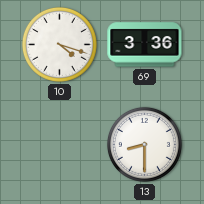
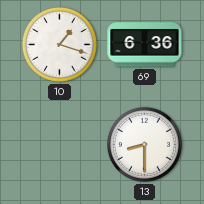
10: 4:18 -> 1:18 (59, 44)
69: 3:36 -> 6:36 (145, 45)
